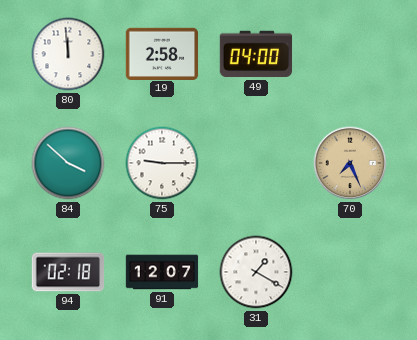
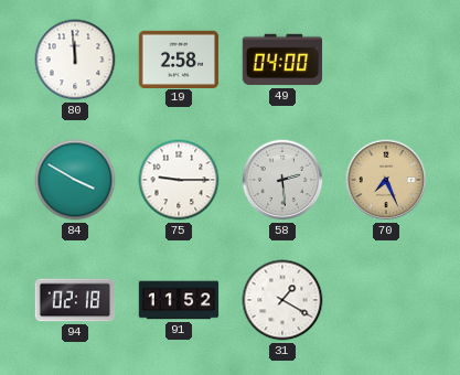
84: 3:52 -> 3:50 (75, 180)
58: none -> 2:29 (282, 180)
91: 12:07 -> 11:52 (179, 300)
